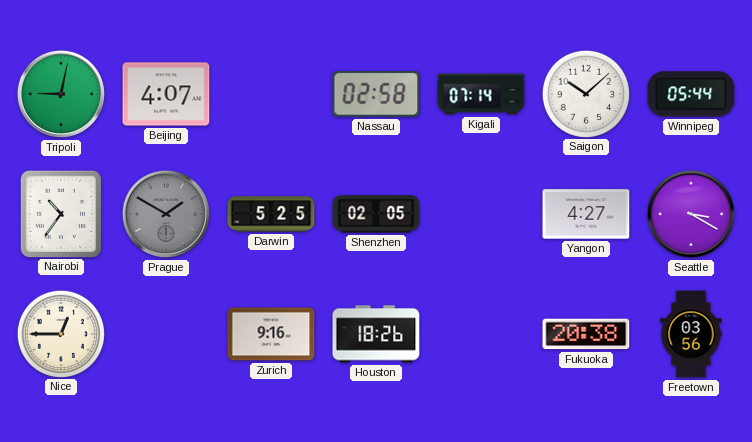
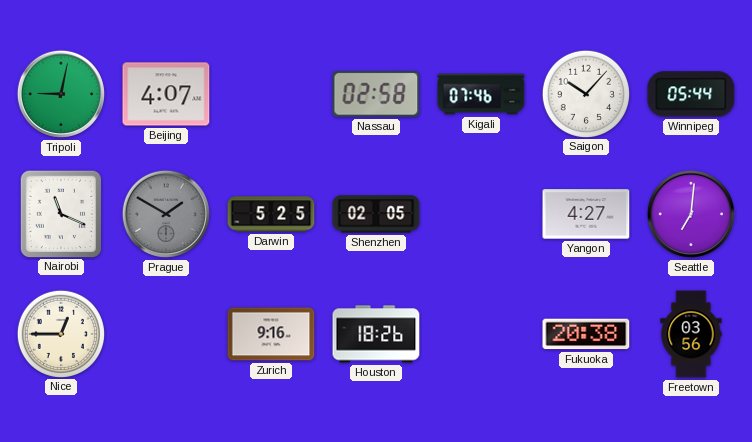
Kigali: 07:14 -> 07:46 (481, 94)
Saigon: 10:08 -> 10:07 (585, 93)
Nairobi: 10:36 -> 11:19 (60, 213)
Seattle: 3:20 -> 7:01 (691, 214)
